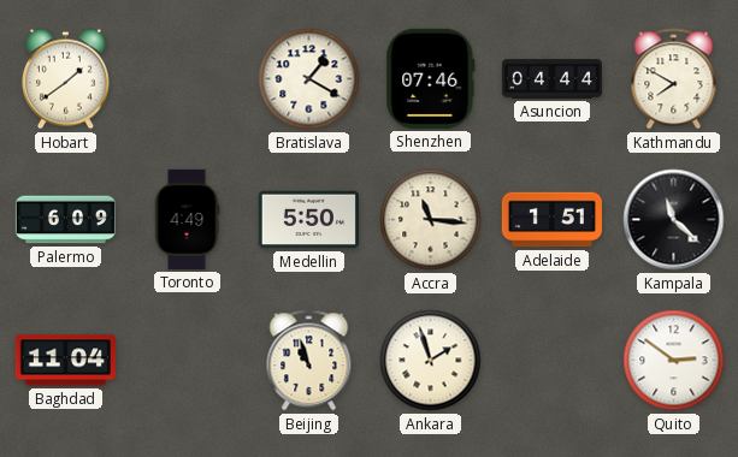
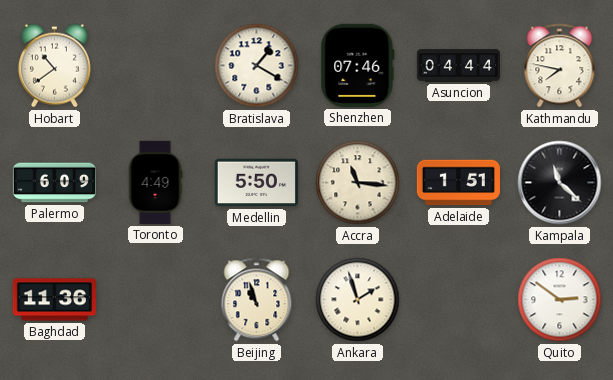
Hobart: 1:39 -> 10:39 (54, 66)
Kathmandu: 7:50 -> 7:47 (560, 66)
Baghdad: 11:04 -> 11:36 (54, 300)
